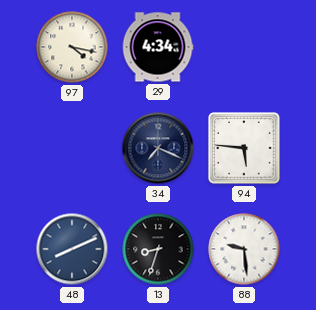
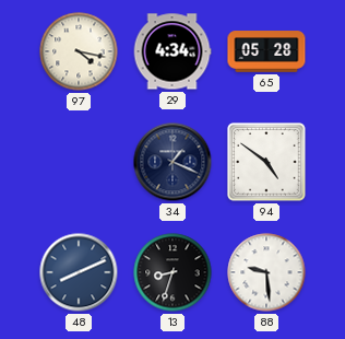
65: none -> 05:28 (266, 51)
34: 7:19 -> 1:19 (172, 162)
94: 5:46 -> 4:51 (266, 162)
